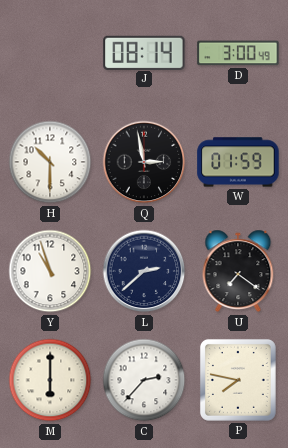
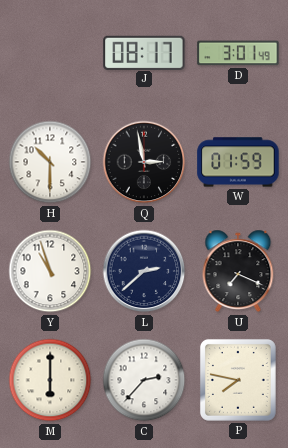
J: 08:14 -> 08:17 (144, 52)
D: 3:00 -> 3:01 (238, 53)
U: 7:21 -> 7:19 (238, 271)
